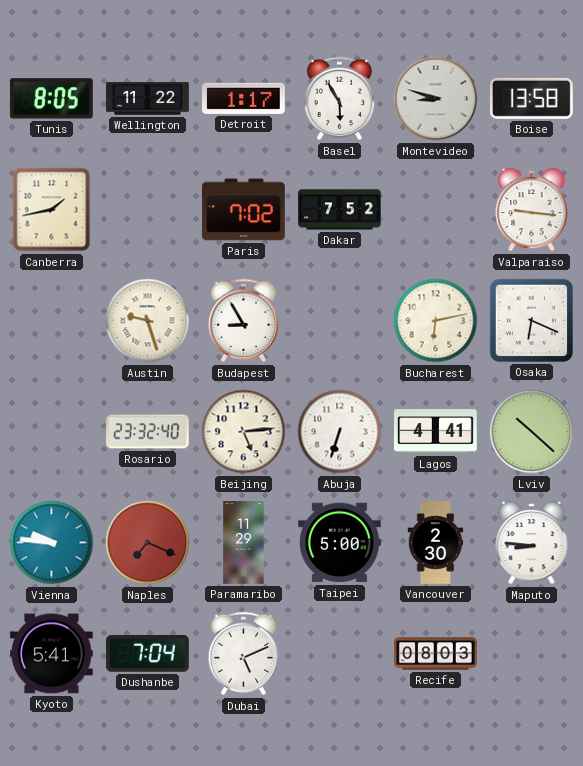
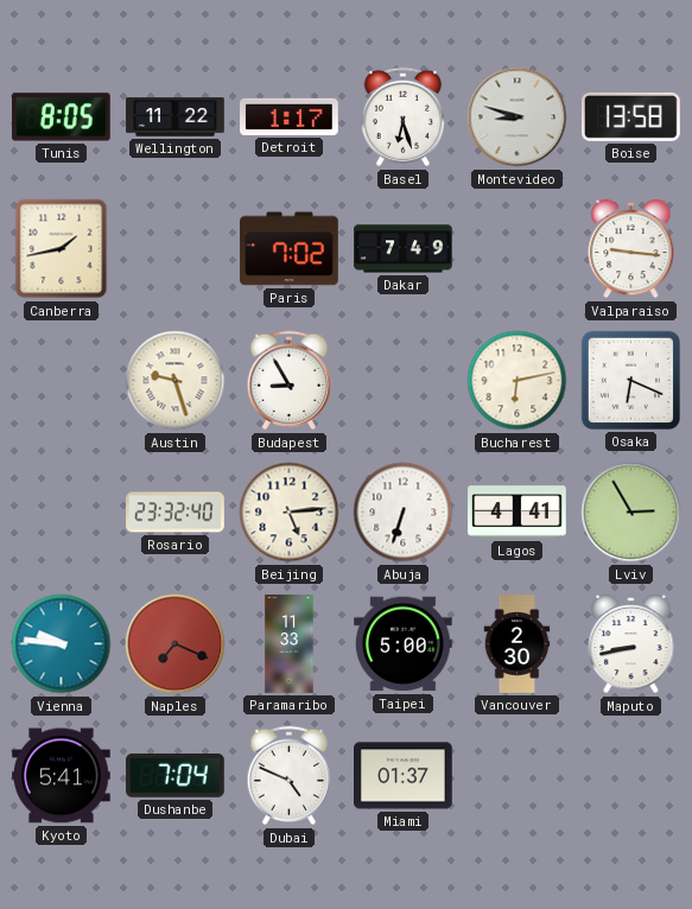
Basel: 5:55 -> 6:27 (404, 117)
Dakar: 7:52 -> 7:49 (404, 249)
Lviv: 10:22 -> 2:55 (631, 513)
Paramaribo: 11:29 -> 11:33 (290, 644)
Maputo: 8:46 -> 8:43 (631, 644)
Dubai: 5:11 -> 4:49 (290, 776)
Miami: none -> 01:37 (404, 776)
Recife: 08:03 -> none (436, 654)
